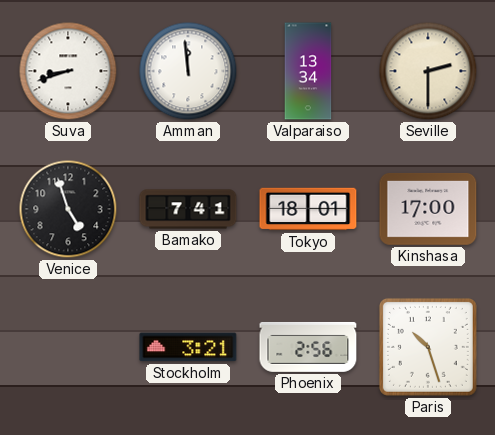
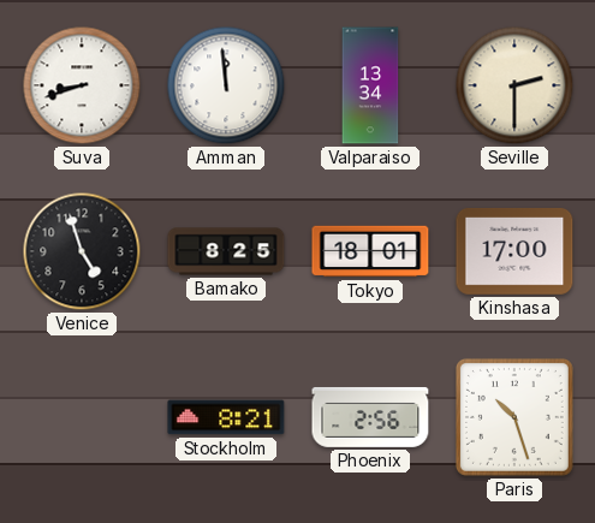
Bamako: 7:41 -> 8:25 (226, 251)
Stockholm: 3:21 -> 8:21 (226, 417)
